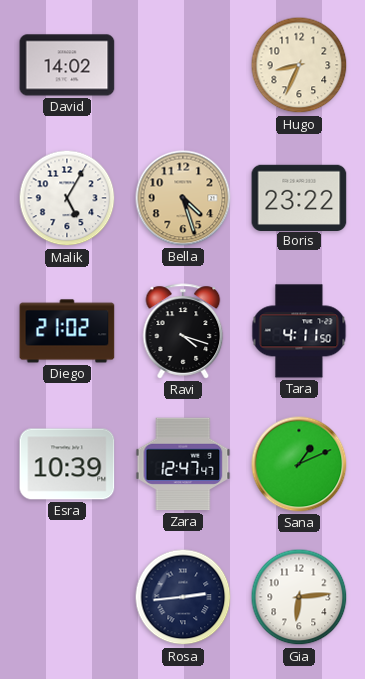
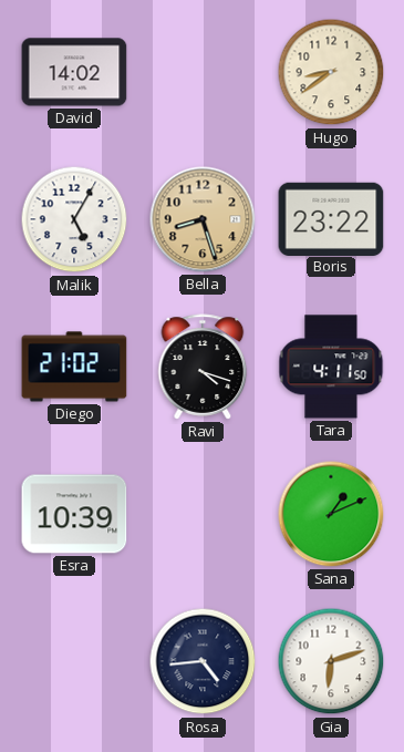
Hugo: 8:34 -> 8:39 (331, 72)
Bella: 4:27 -> 8:27 (203, 219)
Zara: 12:47 -> none (183, 464)
Rosa: 2:44 -> 4:44 (203, 661)
Gia: 6:14 -> 6:12 (331, 661)
